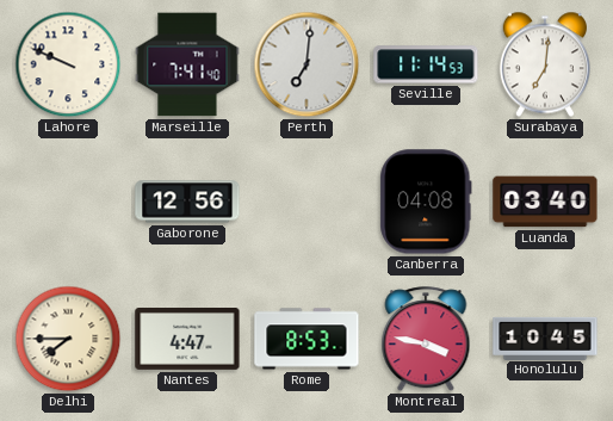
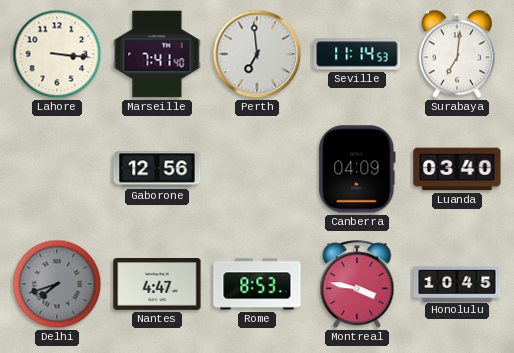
Lahore: 9:49 -> 3:16 (57, 54)
Perth: 7:01 -> 6:59 (257, 54)
Canberra: 04:08 -> 04:09 (357, 169)
Delhi: 7:45 -> 7:42 (57, 284)
Delhi dial: cream -> grey (57, 284)
